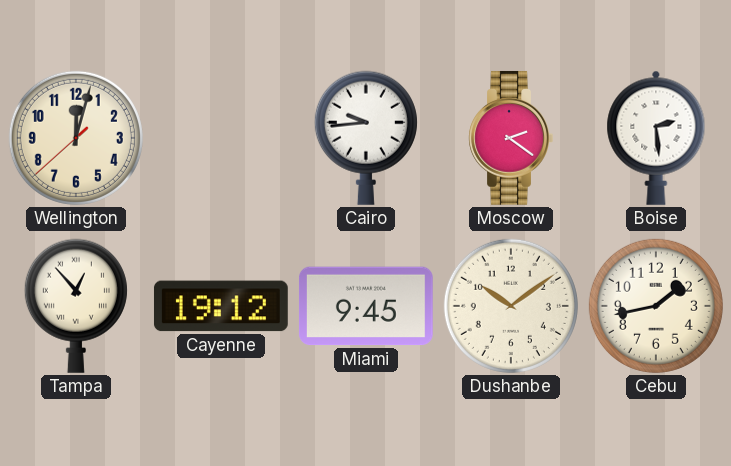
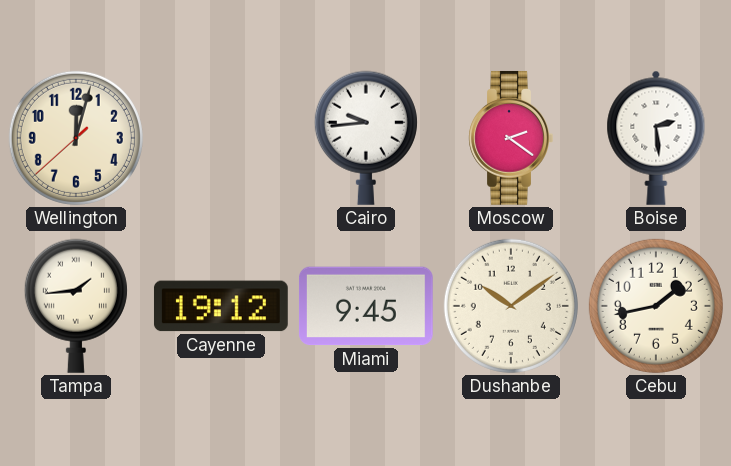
Tampa: 12:53 -> 1:44 (76, 306)
